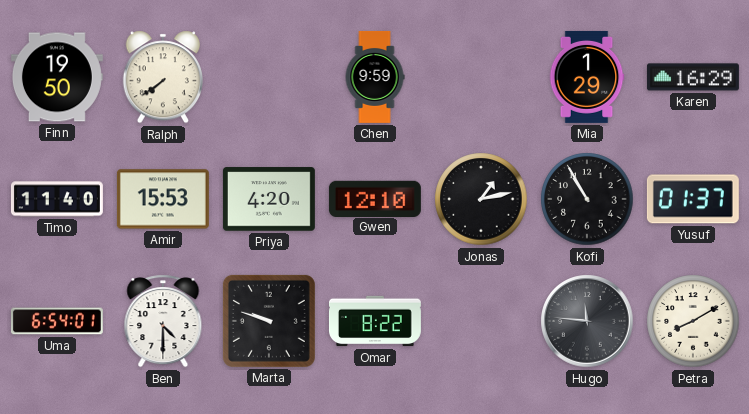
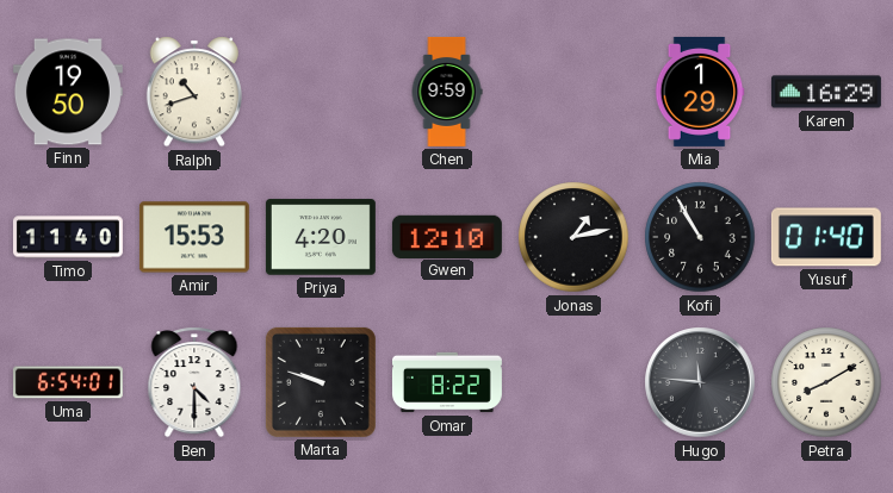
Ralph: 7:39 -> 10:42 (193, 92)
Yusuf: 01:37 -> 01:40 (826, 237)
